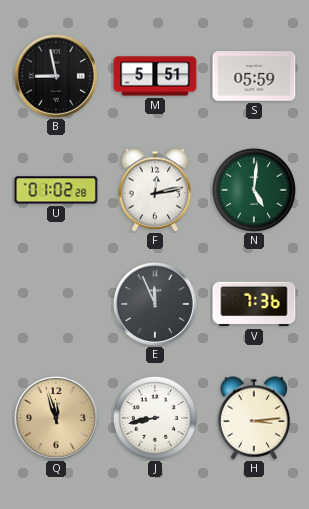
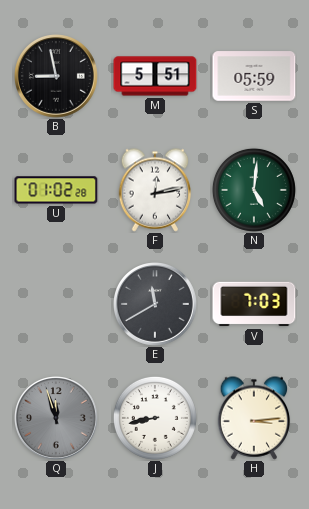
E: 11:56 -> 11:40 (156, 305)
V: 7:36 -> 7:03 (254, 304)
Q dial: champagne -> grey (57, 419)
